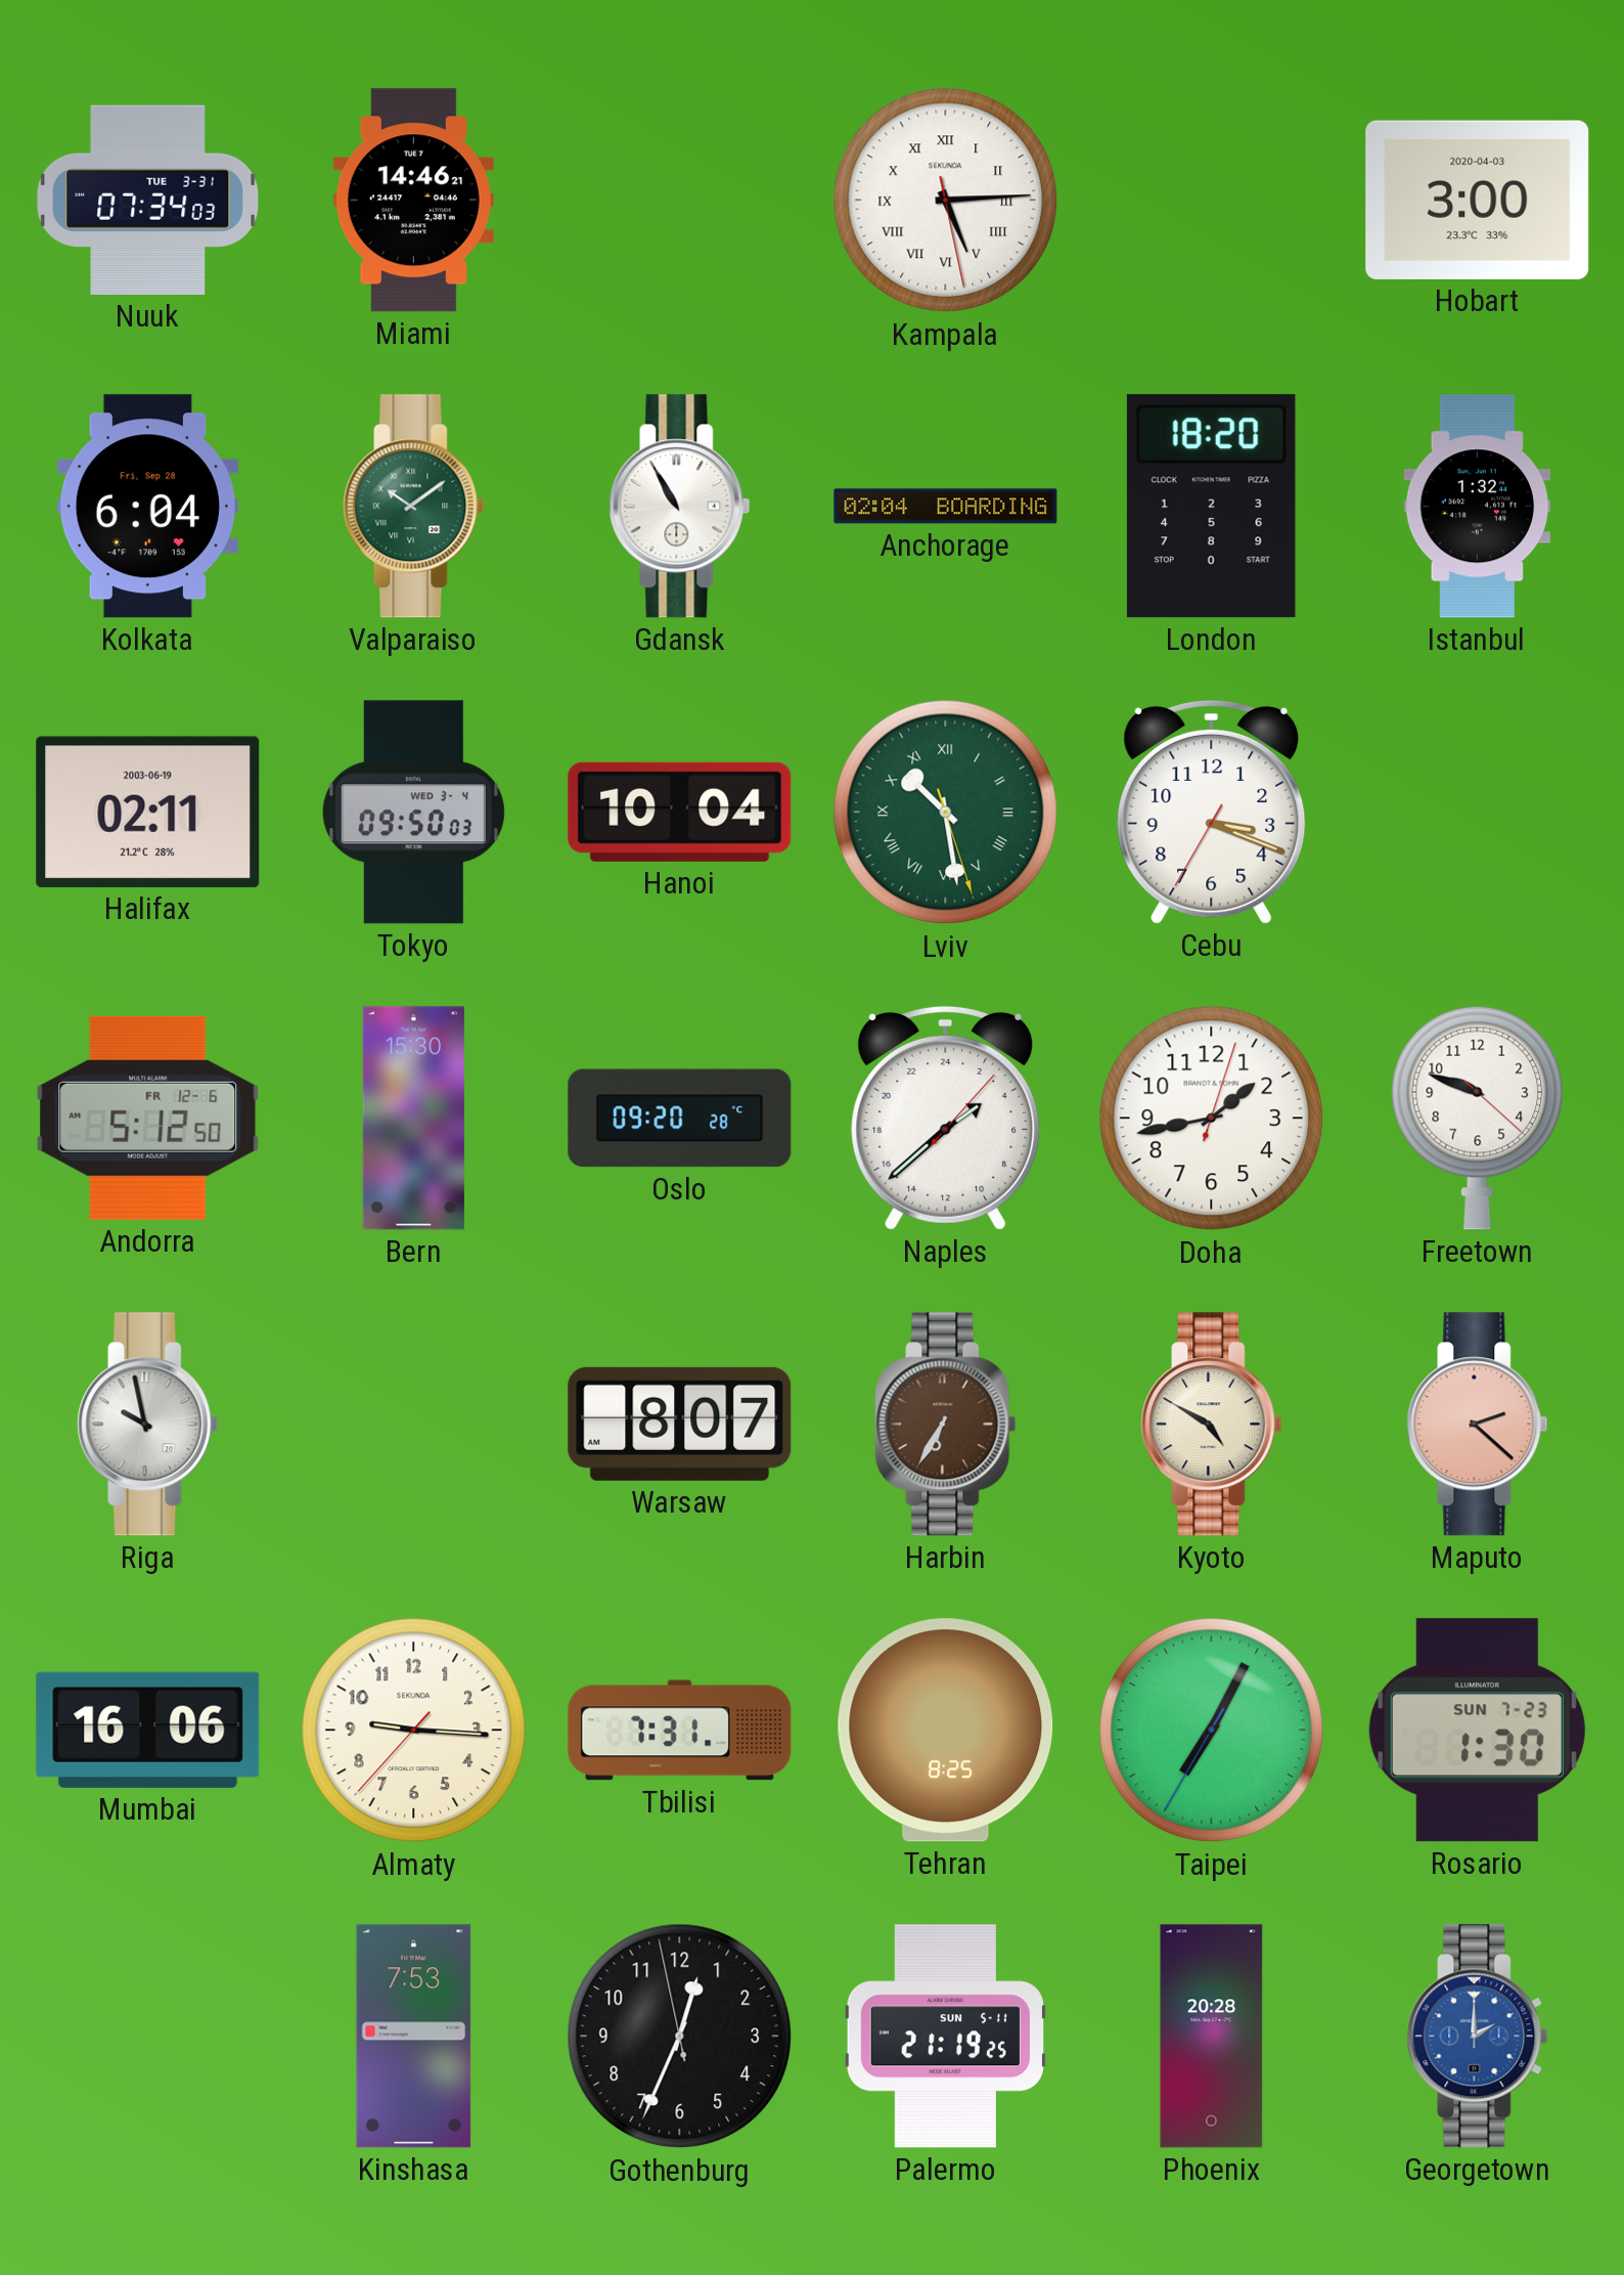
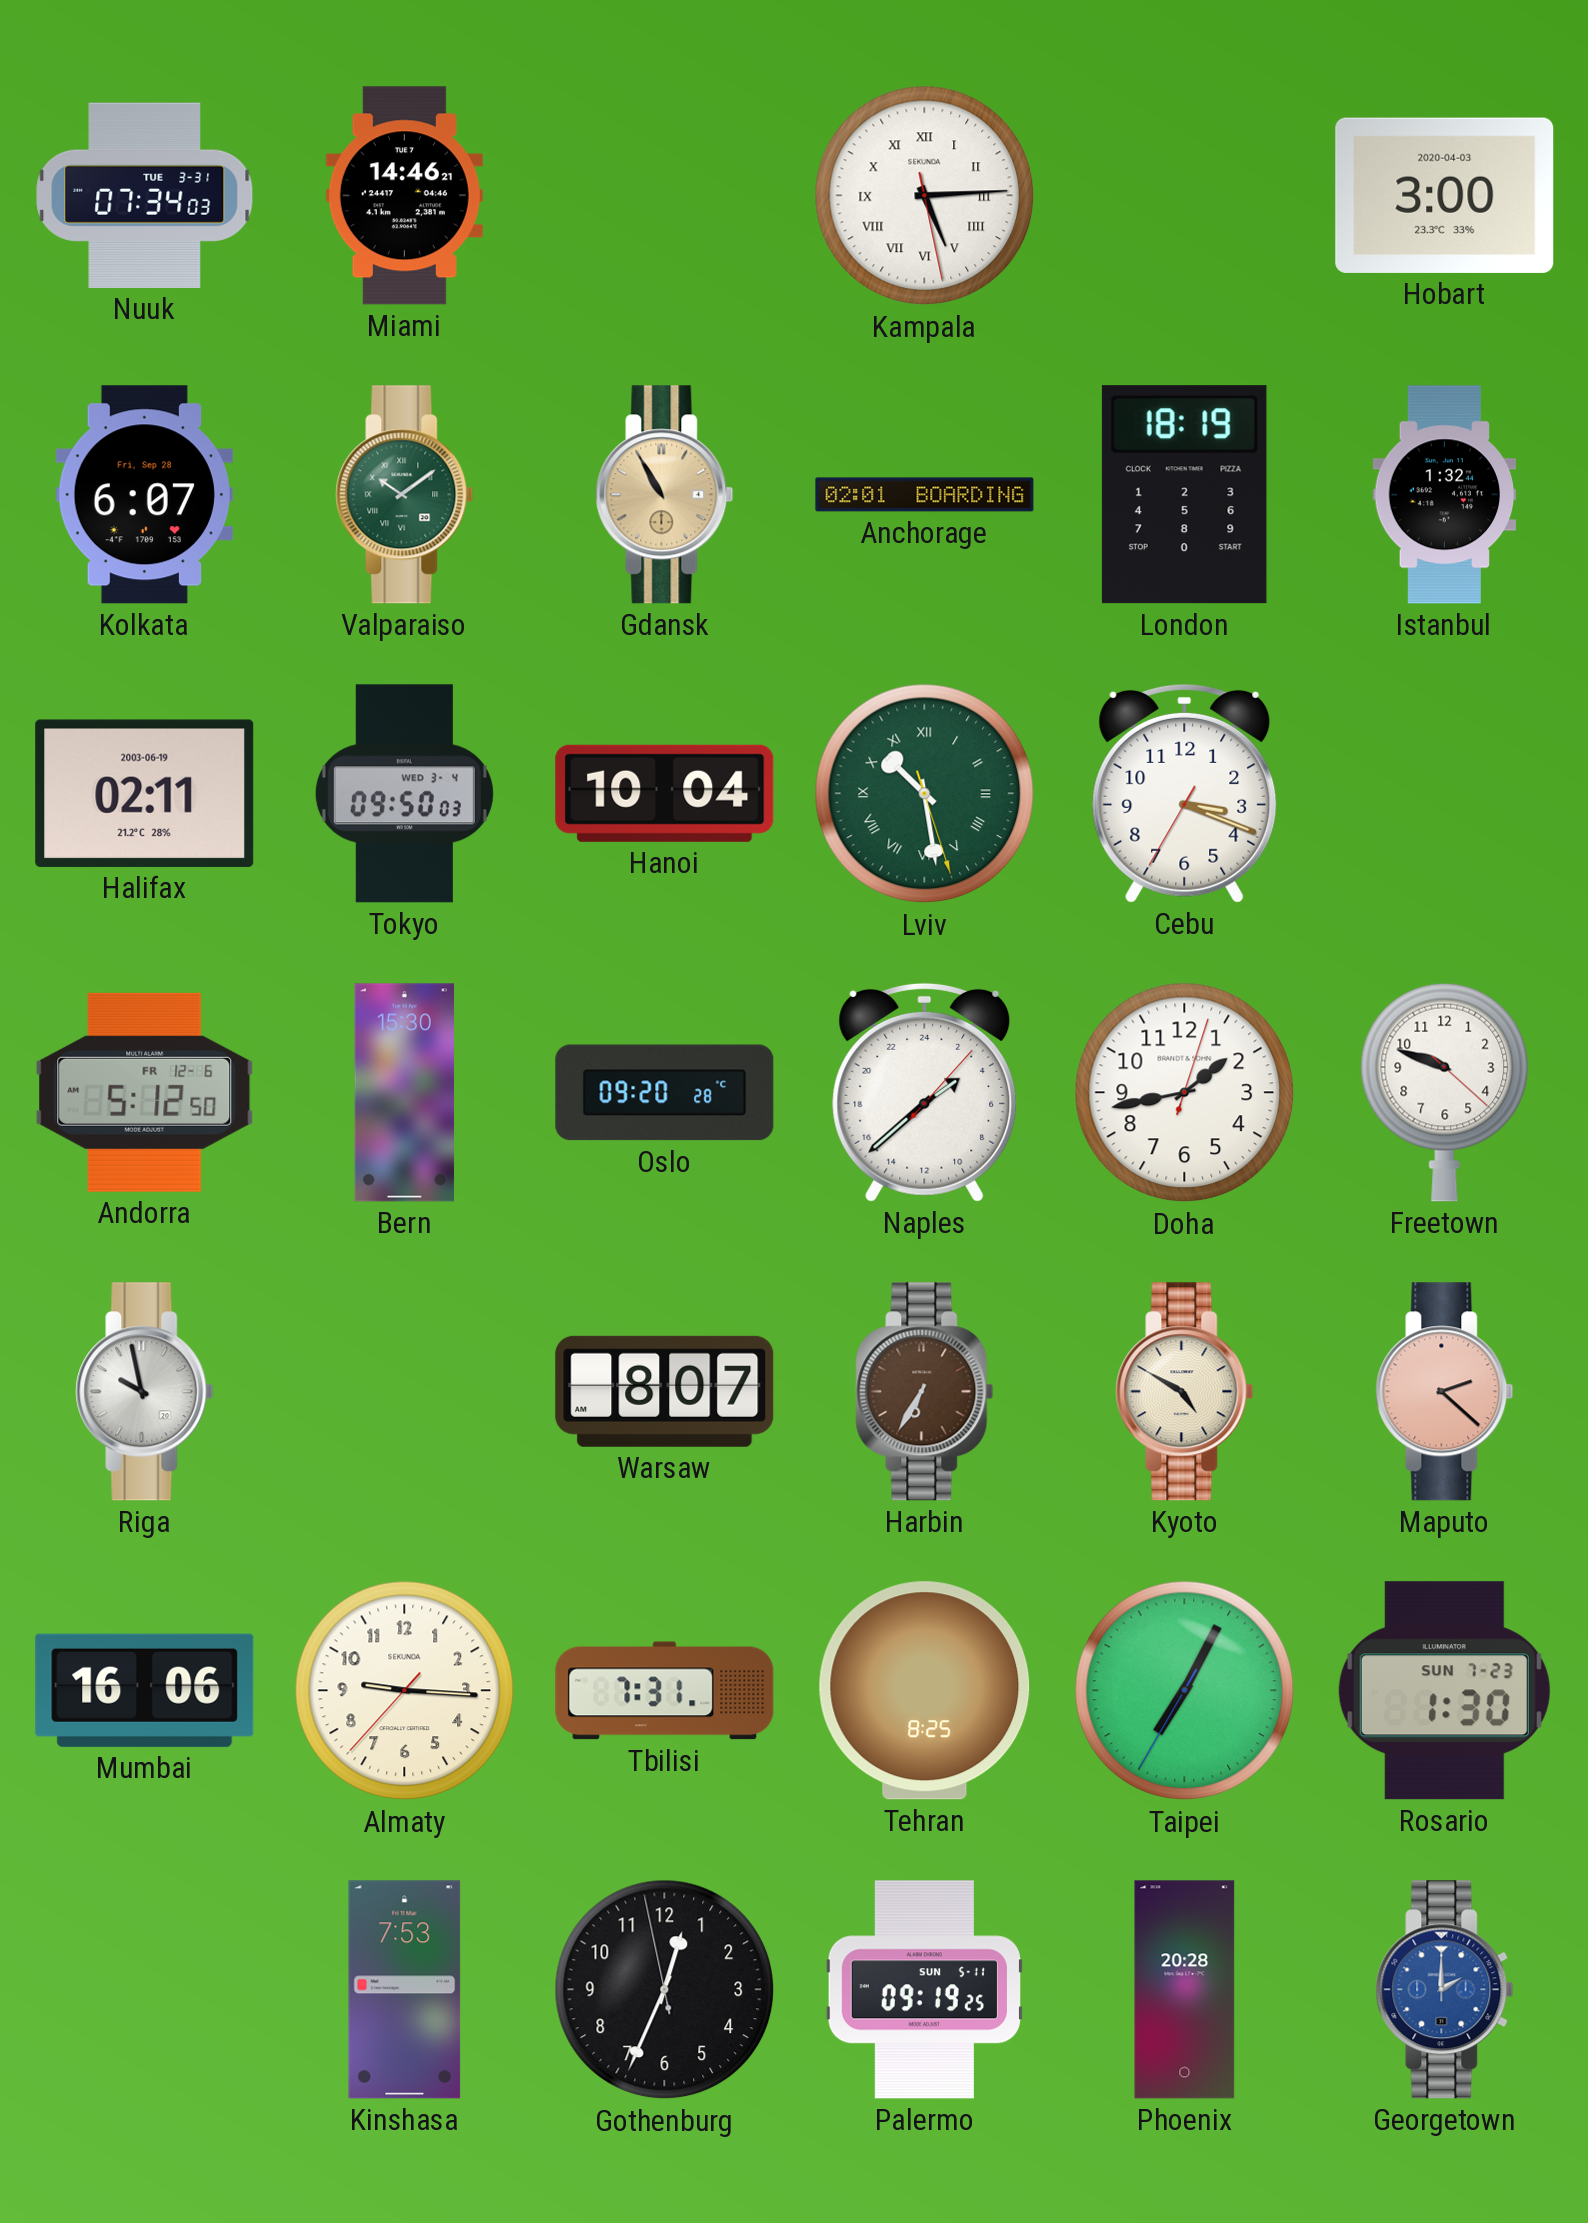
Kolkata: 6:04 -> 6:07 (144, 495)
Gdansk dial: white -> champagne (665, 495)
Anchorage: 02:04 -> 02:01 (925, 495)
London: 18:20 -> 18:19 (1184, 495)
Palermo: 21:19 -> 09:19 (924, 1990)
